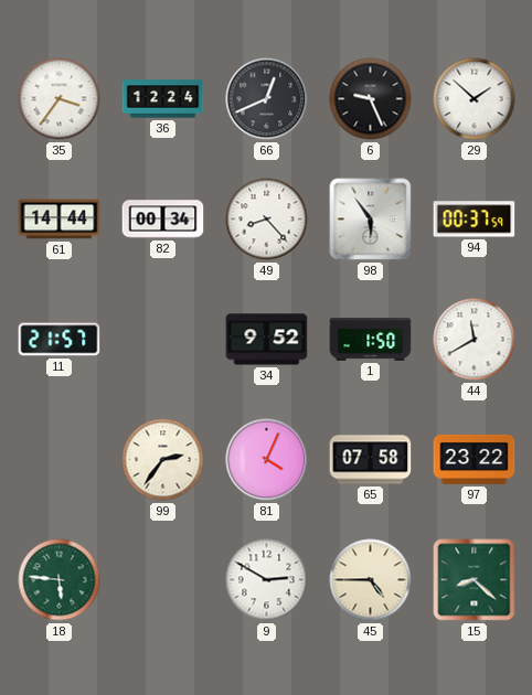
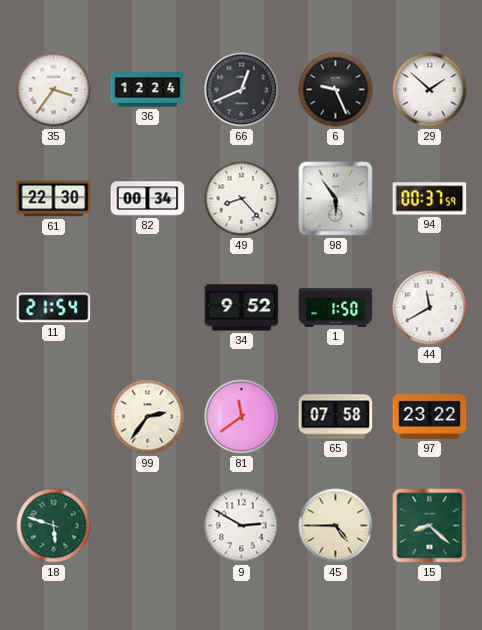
61: 14:44 -> 22:30 (54, 199)
11: 21:57 -> 21:54 (54, 308)
81: 4:04 -> 11:39 (242, 417)
18: 5:46 -> 5:48 (54, 526)
